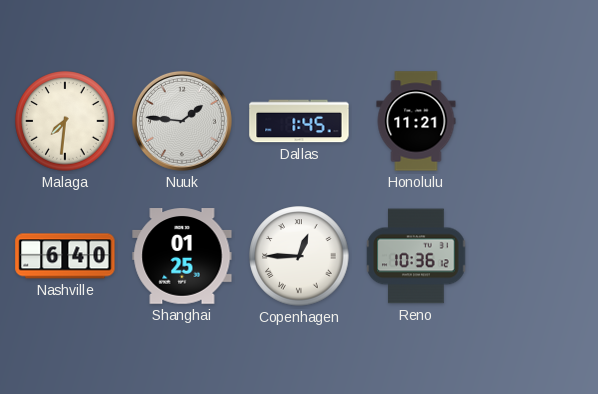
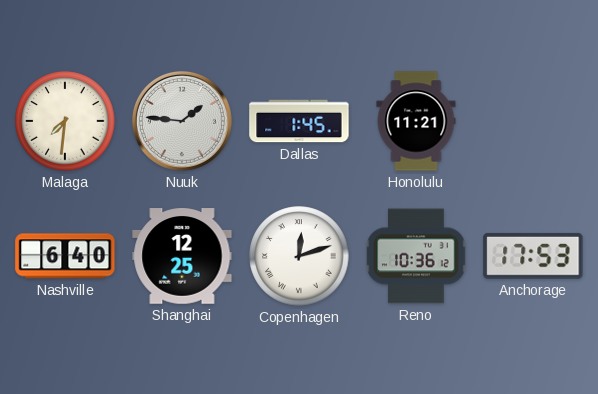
Shanghai: 01:25 -> 12:25 (182, 256)
Copenhagen: 12:45 -> 12:12 (299, 256)
Anchorage: none -> 17:53 (533, 256)
